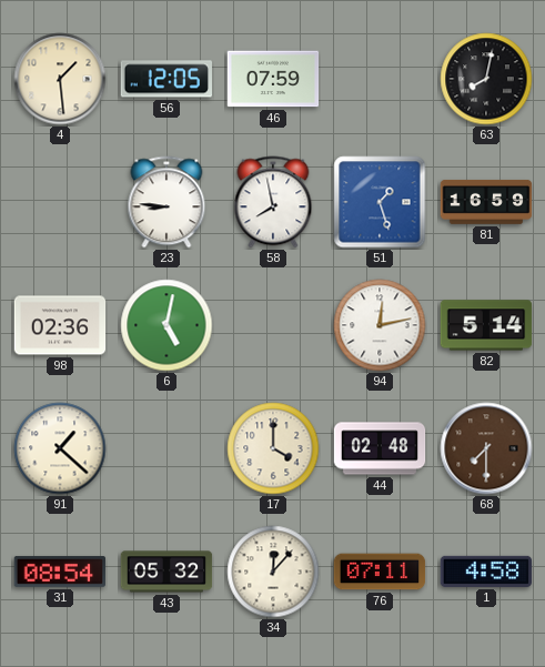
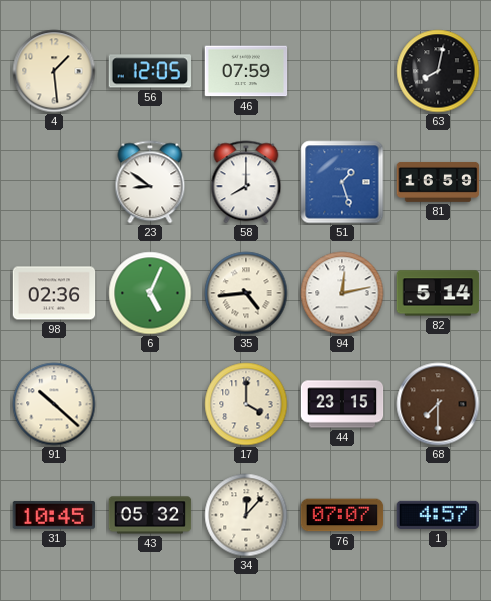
23: 8:46 -> 8:51 (150, 182)
58: 7:58 -> 8:00 (246, 182)
6: 5:02 -> 5:04 (150, 293)
35: none -> 4:44 (246, 293)
91: 1:22 -> 10:22 (54, 404)
44: 02:48 -> 23:15 (342, 404)
31: 08:54 -> 10:45 (54, 515)
76: 07:11 -> 07:07 (342, 515)
1: 4:58 -> 4:57 (438, 515)
